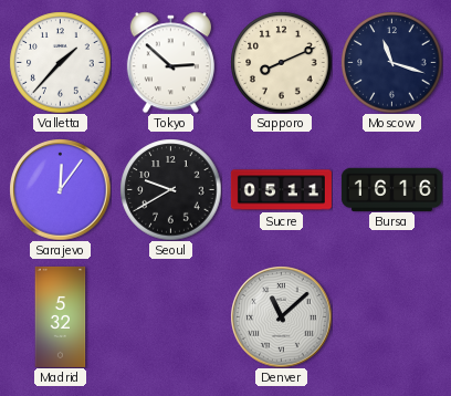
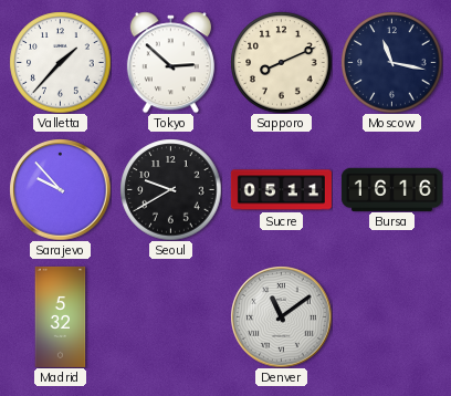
Moscow: 11:18 -> 11:17 (391, 62)
Sarajevo: 12:06 -> 9:53 (60, 189)
Denver: 11:08 -> 11:09 (281, 316)
